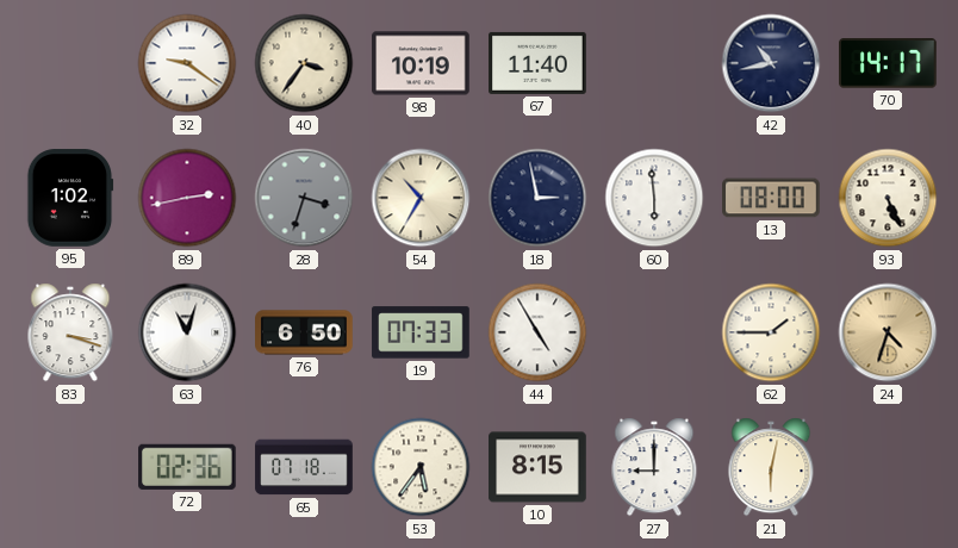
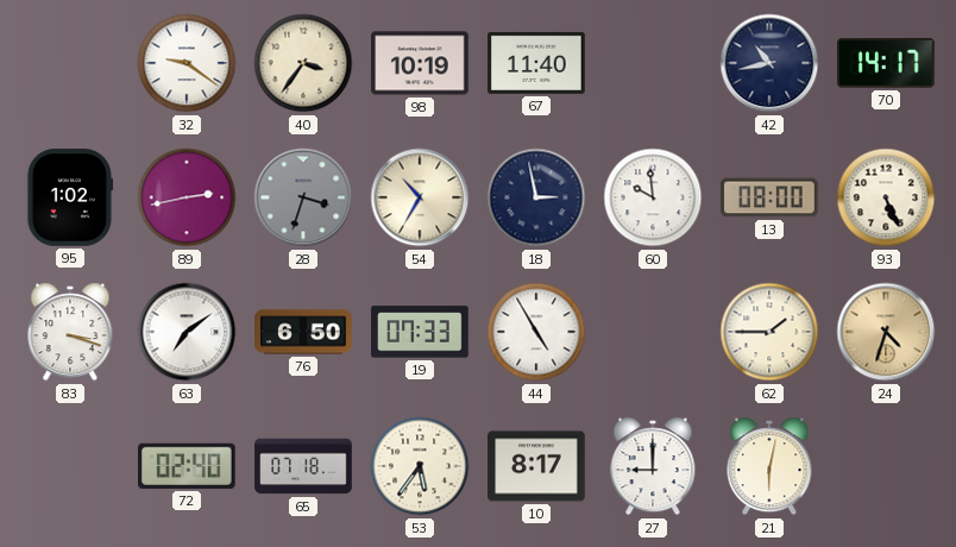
60: 5:59 -> 9:59 (653, 197)
63: 11:03 -> 7:09 (187, 332)
72: 02:36 -> 02:40 (188, 466)
10: 8:15 -> 8:17 (536, 466)
